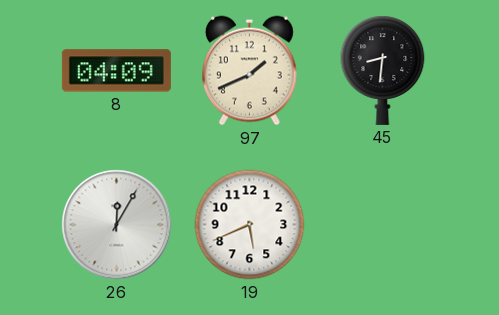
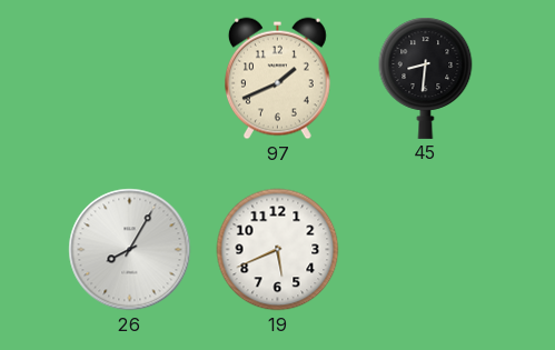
8: 04:09 -> none (116, 71)
26: 12:05 -> 8:05 (130, 250)
